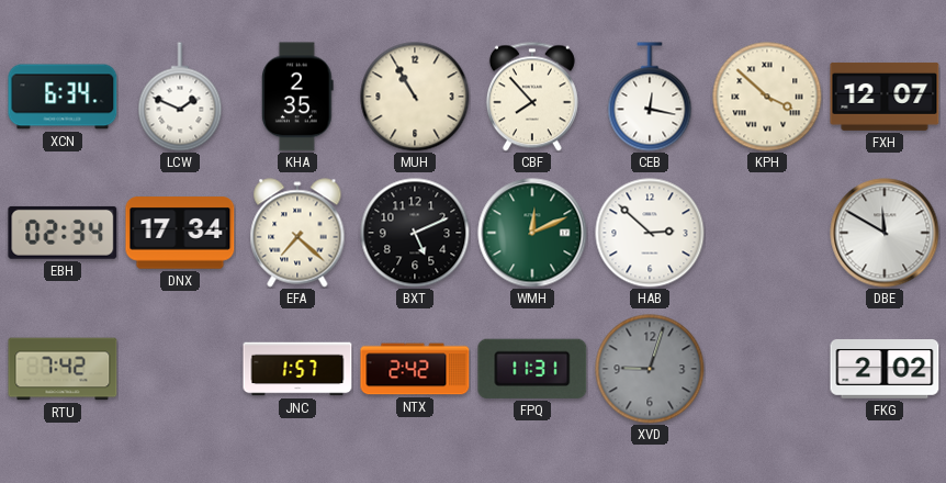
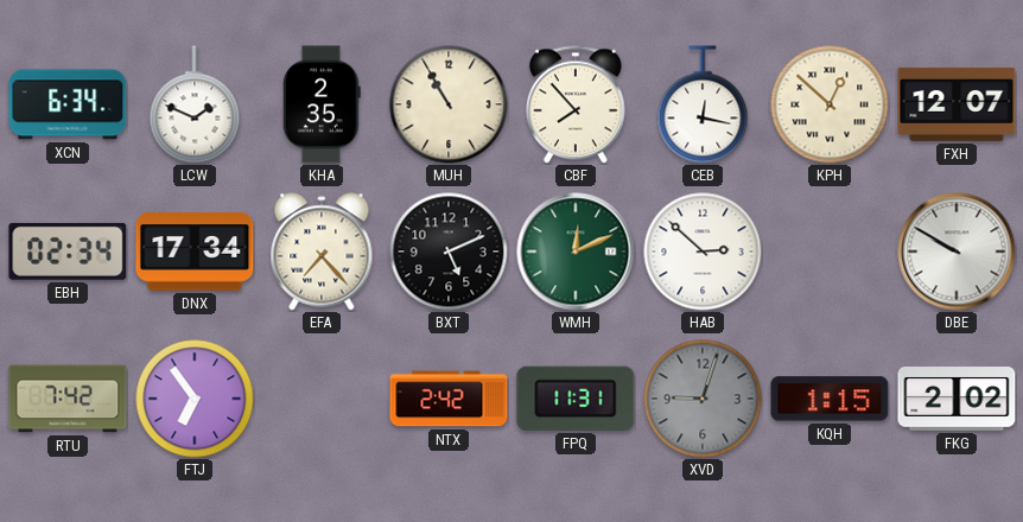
KPH: 3:52 -> 12:52 (830, 104)
EFA: 7:22 -> 7:23 (322, 252)
DBE: 11:50 -> 9:50 (957, 252)
FTJ: none -> 6:54 (195, 399)
JNC: 1:57 -> none (297, 369)
KQH: none -> 1:15 (830, 399)
